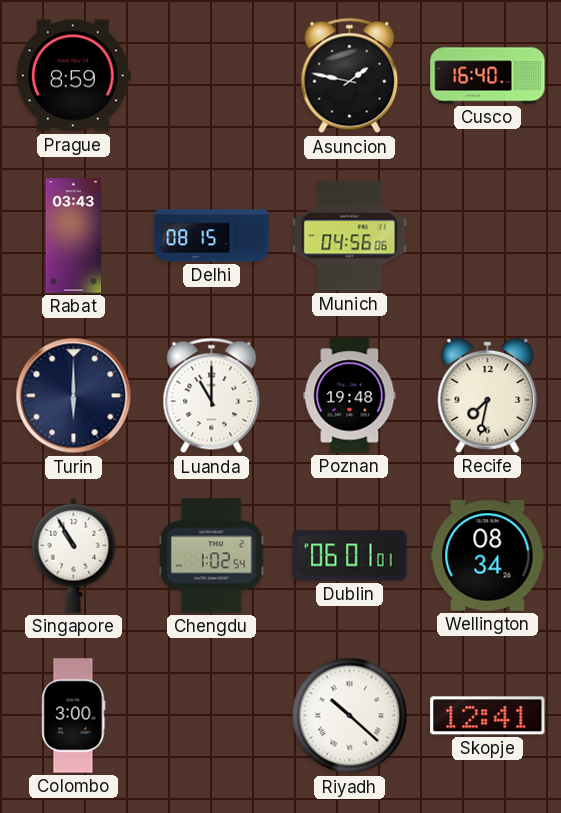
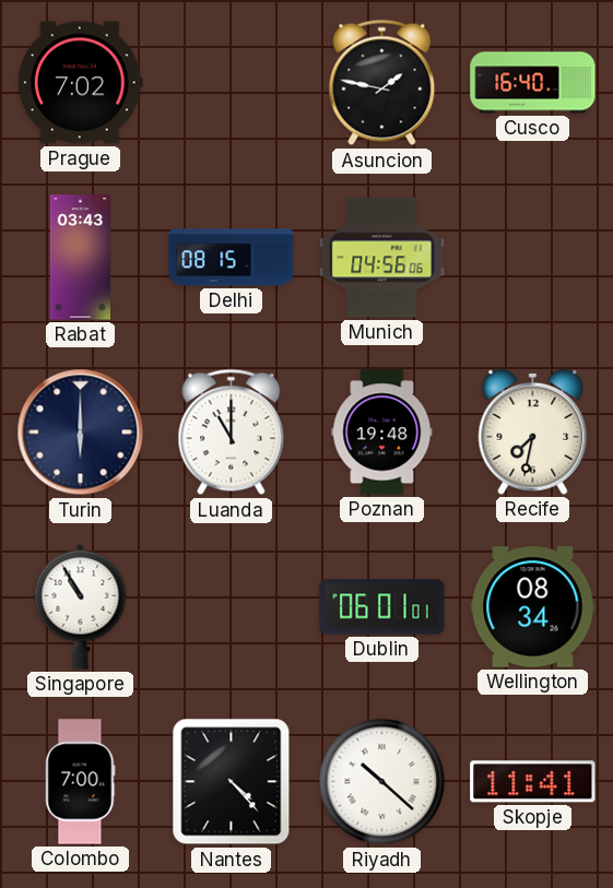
Prague: 8:59 -> 7:02 (81, 83)
Chengdu: 1:02 -> none (212, 556)
Colombo: 3:00 -> 7:00 (81, 782)
Nantes: none -> 4:23 (232, 782)
Skopje: 12:41 -> 11:41 (533, 782)
